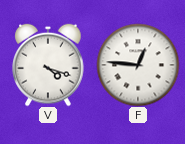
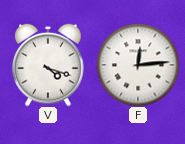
F: 12:46 -> 12:14 (138, 65)
